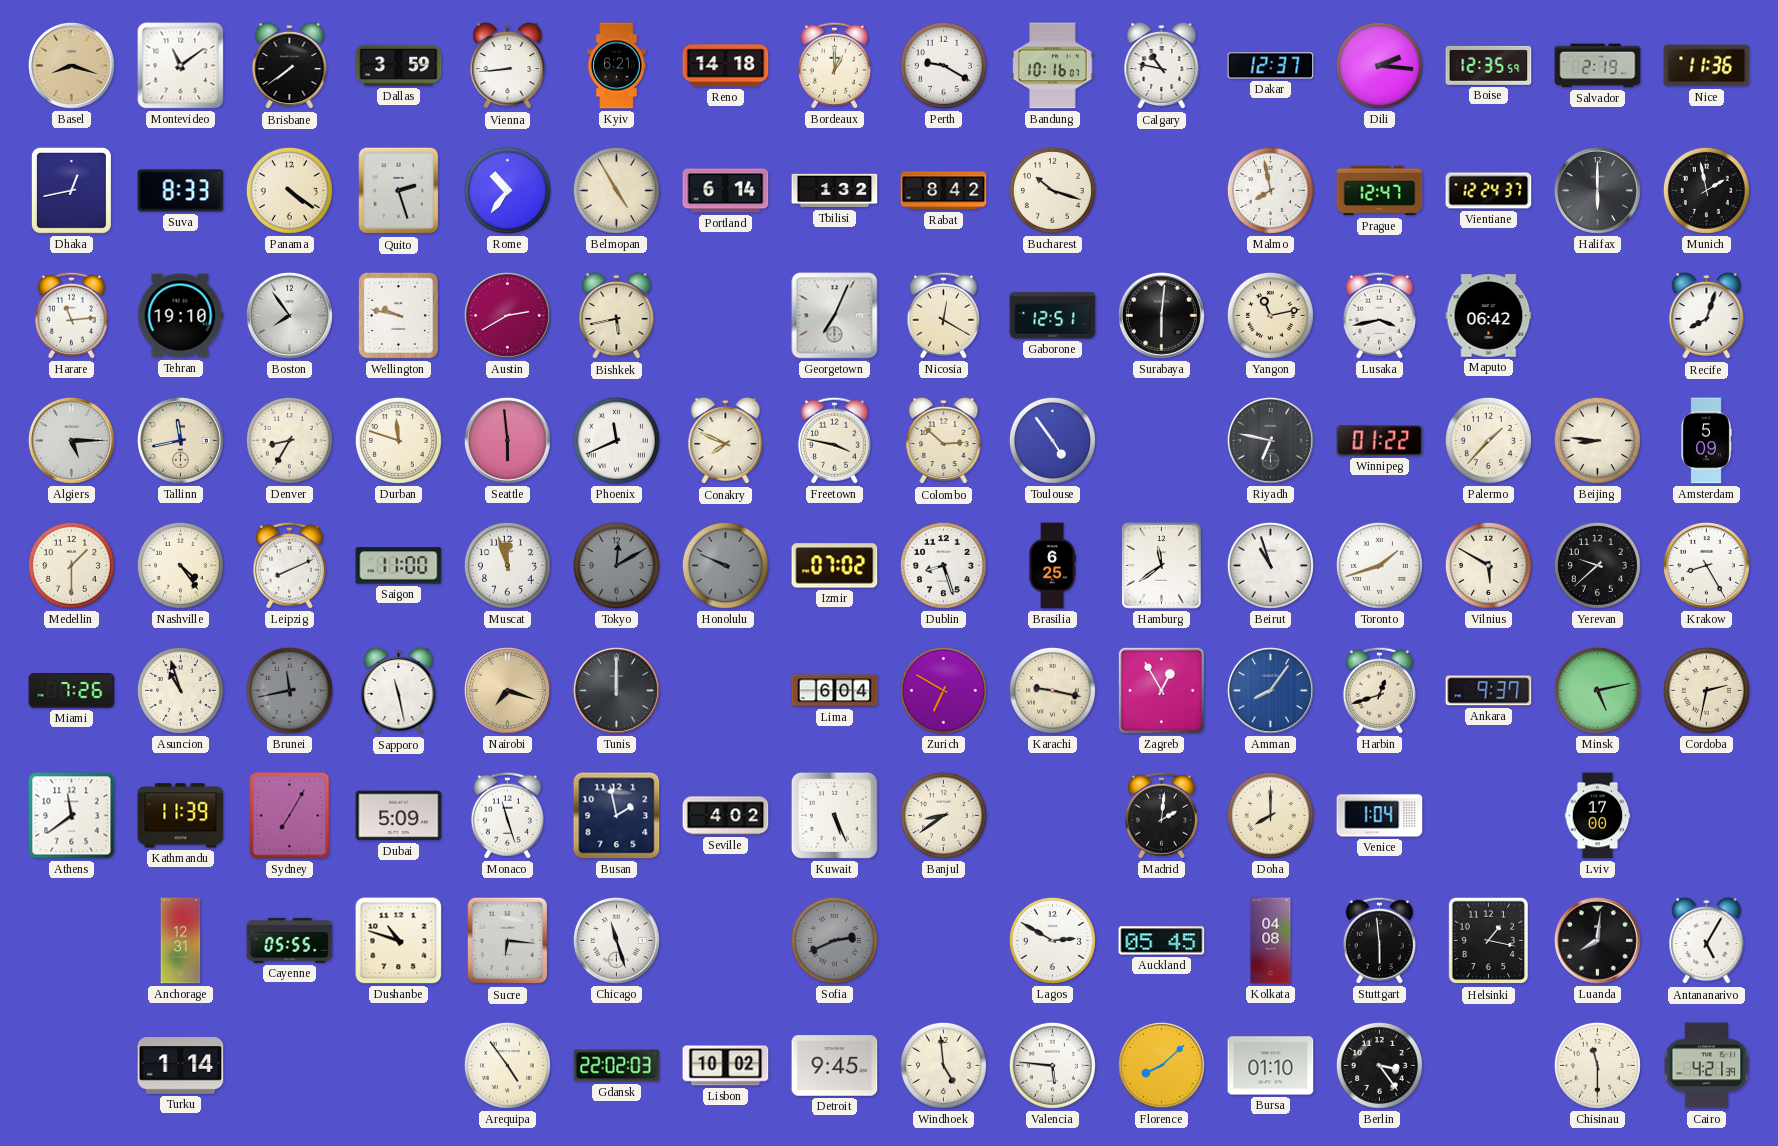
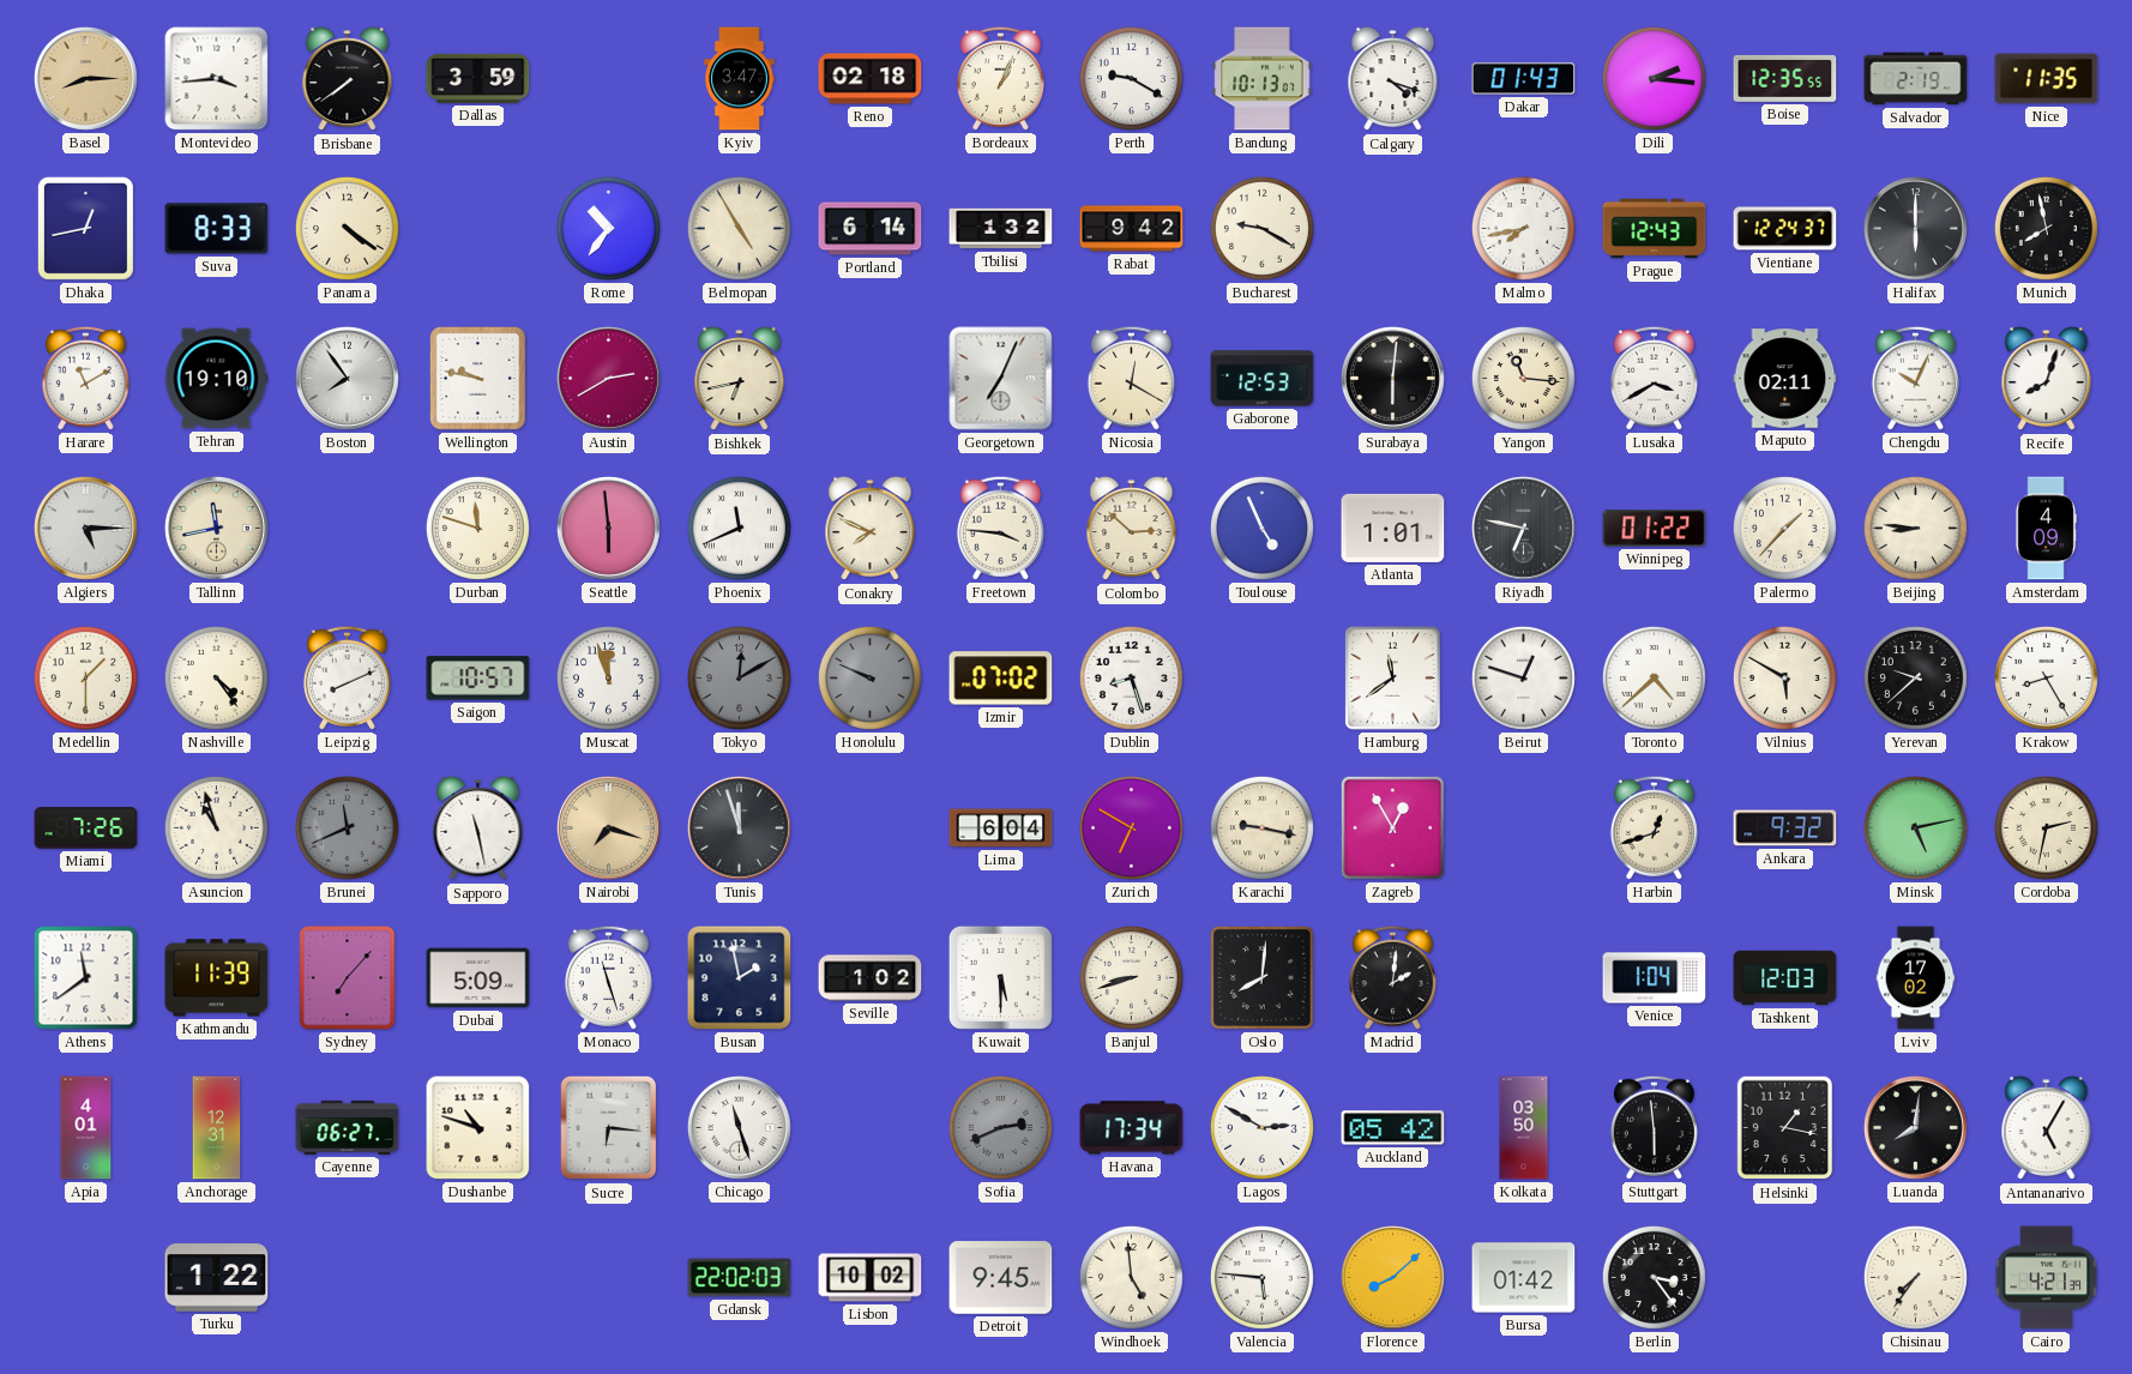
Basel: 8:18 -> 8:15 (85, 78)
Montevideo: 11:09 -> 3:44 (217, 79)
Vienna: 8:44 -> none (508, 66)
Kyiv: 6:21 -> 3:47 (740, 79)
Reno: 14:18 -> 02:18 (871, 79)
Bordeaux: 1:00 -> 1:04 (1000, 78)
Bandung: 10:16 -> 10:13 (1263, 79)
Calgary: 10:47 -> 4:18 (1393, 79)
Dakar: 12:37 -> 01:43 (1524, 79)
Boise: 12:35:59 -> 12:35:55 (1785, 78)
Nice: 11:36 -> 11:35 (2047, 79)
Quito: 2:27 -> none (399, 191)
Rabat: 8:42 -> 9:42 (1132, 229)
Bucharest: 10:18 -> 9:20 (1261, 228)
Malmo: 7:58 -> 7:43 (1523, 228)
Prague: 12:47 -> 12:43 (1655, 229)
Munich: 1:58 -> 7:58 (2046, 228)
Harare: 11:14 -> 11:10 (85, 378)
Bishkek: 5:43 -> 6:43 (740, 379)
Gaborone: 12:51 -> 12:53 (1263, 379)
Yangon: 11:13 -> 11:16 (1523, 378)
Lusaka: 3:43 -> 3:40 (1654, 378)
Maputo: 06:42 -> 02:11 (1785, 379)
Chengdu: none -> 10:04 (1915, 378)
Denver: 8:35 -> none (289, 440)
Freetown: 3:47 -> 3:46 (1000, 528)
Toulouse: 4:54 -> 4:56 (1261, 528)
Atlanta: none -> 1:01 (1393, 528)
Amsterdam: 5:09 -> 4:09 (2046, 529)
Saigon: 11:00 -> 10:57 (478, 679)
Brasilia: 6:25 -> none (1052, 566)
Beirut: 10:57 -> 12:48 (1523, 677)
Toronto: 1:42 -> 4:38 (1654, 677)
Brunei: 11:43 -> 11:41 (347, 827)
Tunis: 12:00 -> 11:57 (739, 827)
Amman: 8:06 -> none (1270, 690)
Ankara: 9:37 -> 9:32 (1785, 828)
Sydney: 7:05 -> 7:07 (348, 978)
Seville: 4:02 -> 1:02 (871, 978)
Kuwait: 5:26 -> 5:30 (1000, 977)
Banjul: 8:39 -> 8:42 (1131, 977)
Oslo: none -> 8:01 (1261, 977)
Doha: 8:00 -> none (1270, 815)
Tashkent: none -> 12:03 (1785, 978)
Lviv: 17:00 -> 17:02 (1916, 978)
Apia: none -> 4:01 (86, 1128)
Cayenne: 05:55 -> 06:27 (348, 1127)
Havana: none -> 17:34 (1132, 1128)
Auckland: 05:45 -> 05:42 (1393, 1128)
Kolkata: 04:08 -> 03:50 (1524, 1128)
Turku: 1:14 -> 1:22 (217, 1278)
Arequipa: 4:54 -> none (507, 1065)
Bursa: 01:10 -> 01:42 (1524, 1278)
Chisinau: 11:30 -> 7:36 (1915, 1277)
